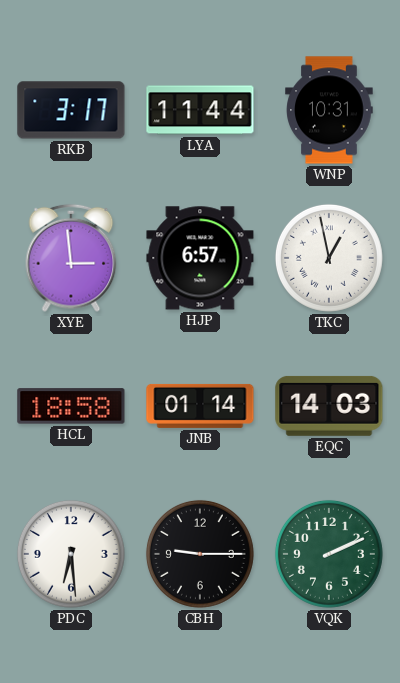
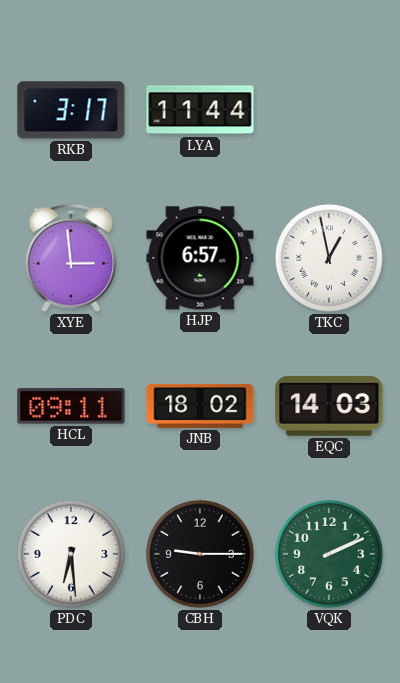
WNP: 10:31 -> none (329, 110)
HCL: 18:58 -> 09:11 (71, 406)
JNB: 01:14 -> 18:02 (200, 406)
